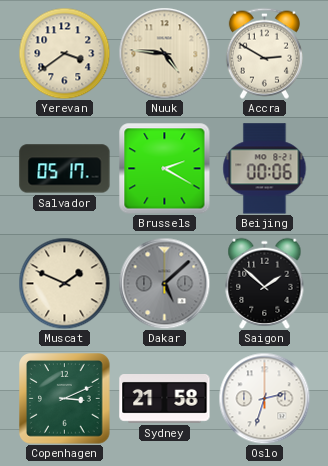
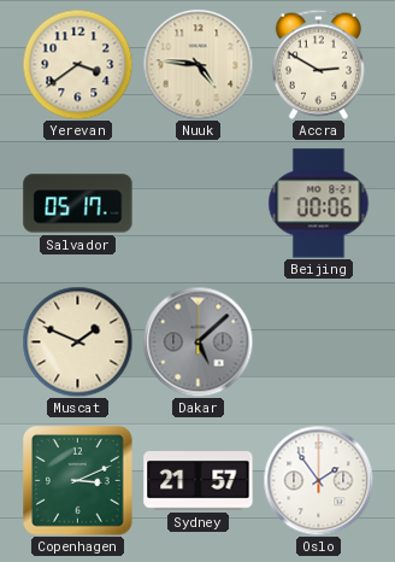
Brussels: 2:20 -> none (164, 168)
Saigon: 1:52 -> none (265, 283)
Sydney: 21:58 -> 21:57 (199, 481)
Oslo: 2:33 -> 1:54 (318, 480)
